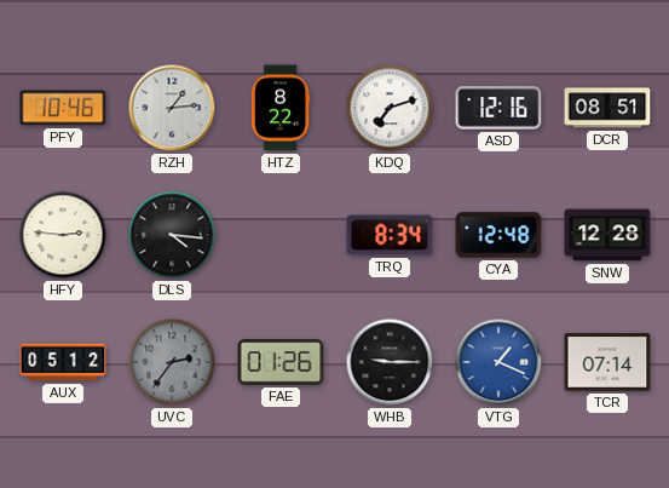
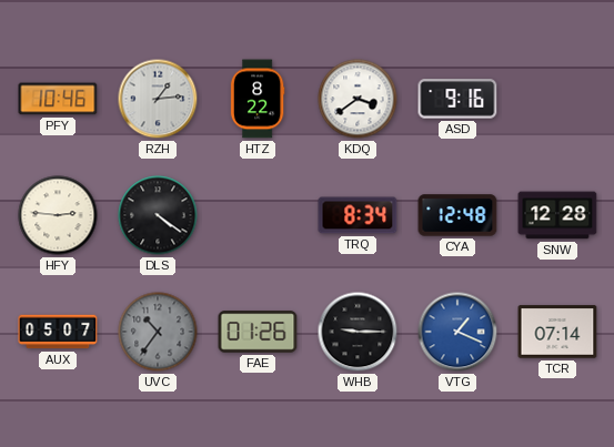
KDQ: 7:12 -> 3:39 (358, 99)
ASD: 12:16 -> 9:16 (457, 99)
DCR: 08:51 -> none (607, 108)
DLS: 4:16 -> 4:21 (158, 215)
AUX: 05:12 -> 05:07 (58, 332)
UVC: 2:36 -> 10:36 (158, 332)
